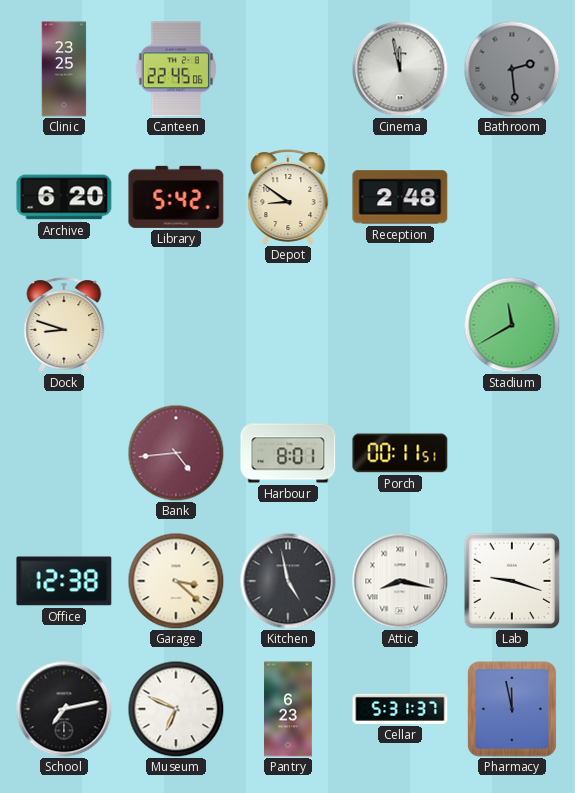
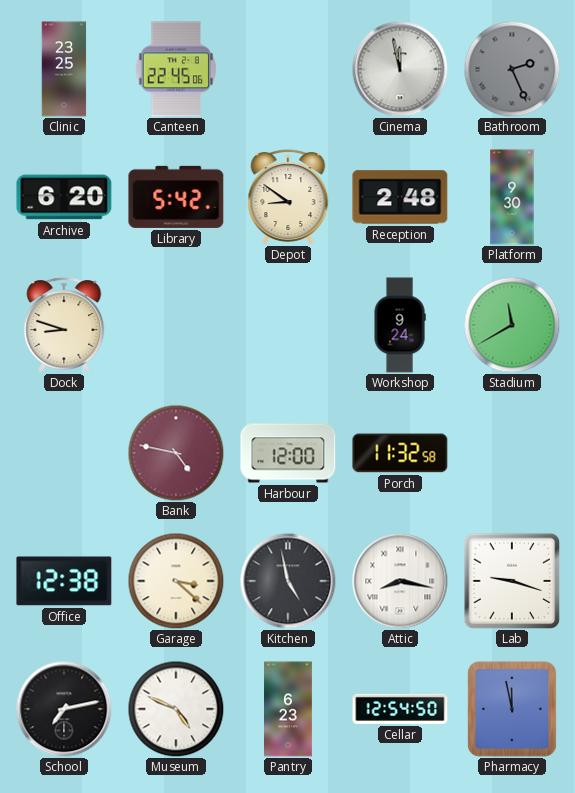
Bathroom: 2:29 -> 2:26 (512, 69)
Platform: none -> 9:30 (512, 197)
Workshop: none -> 9:24 (400, 325)
Bank: 4:44 -> 4:47 (176, 453)
Harbour: 8:01 -> 12:00 (288, 453)
Porch: 00:11 -> 11:32 (400, 453)
Museum: 6:49 -> 4:49 (176, 709)
Cellar: 5:31 -> 12:54 (400, 709)
